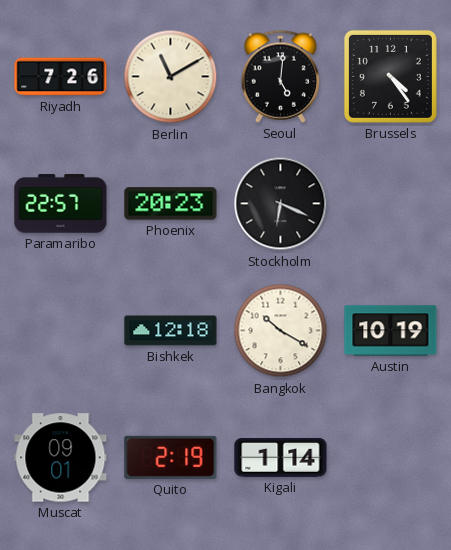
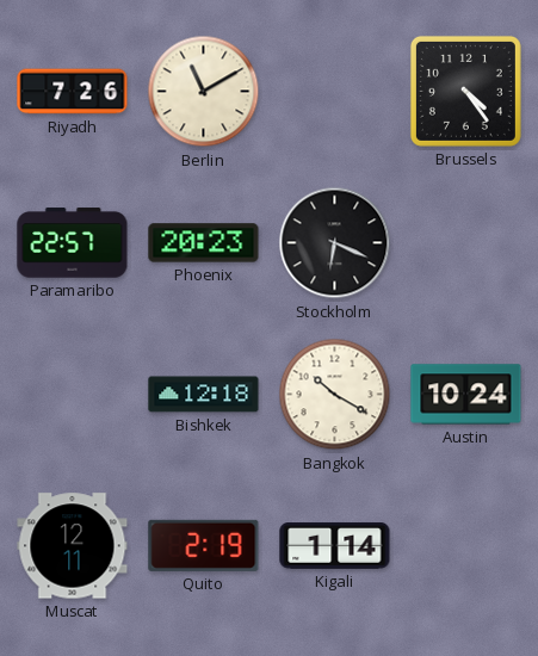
Seoul: 5:01 -> none (280, 76)
Austin: 10:19 -> 10:24 (466, 395)
Muscat: 09:01 -> 12:11 (73, 546)
